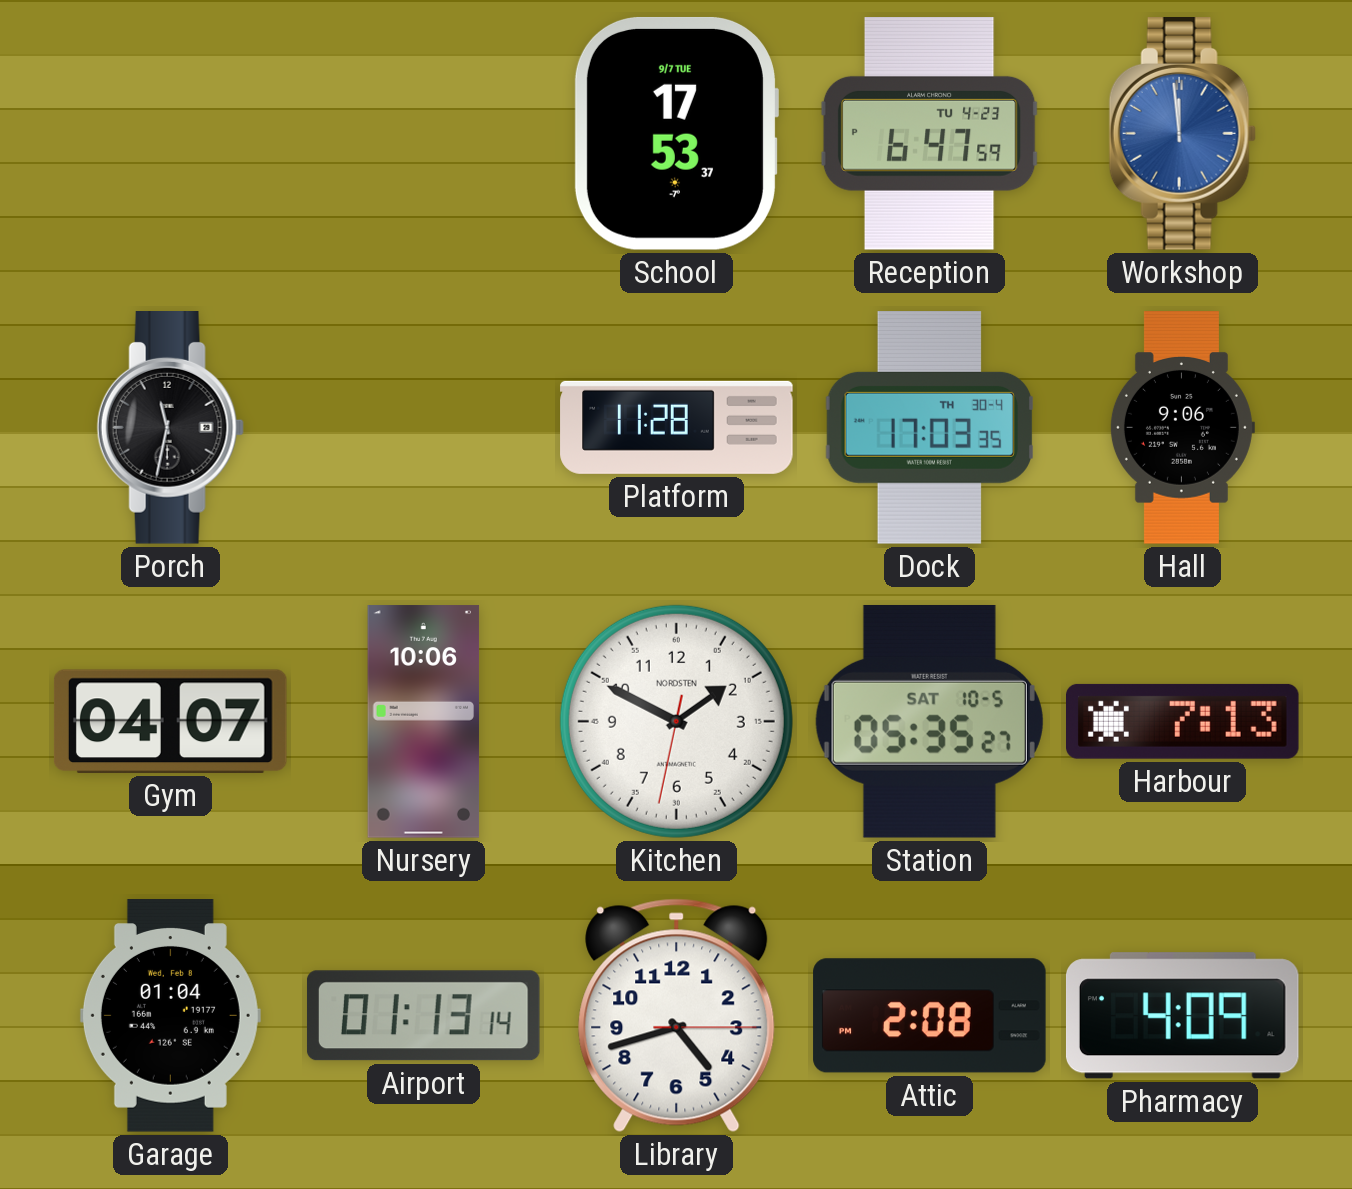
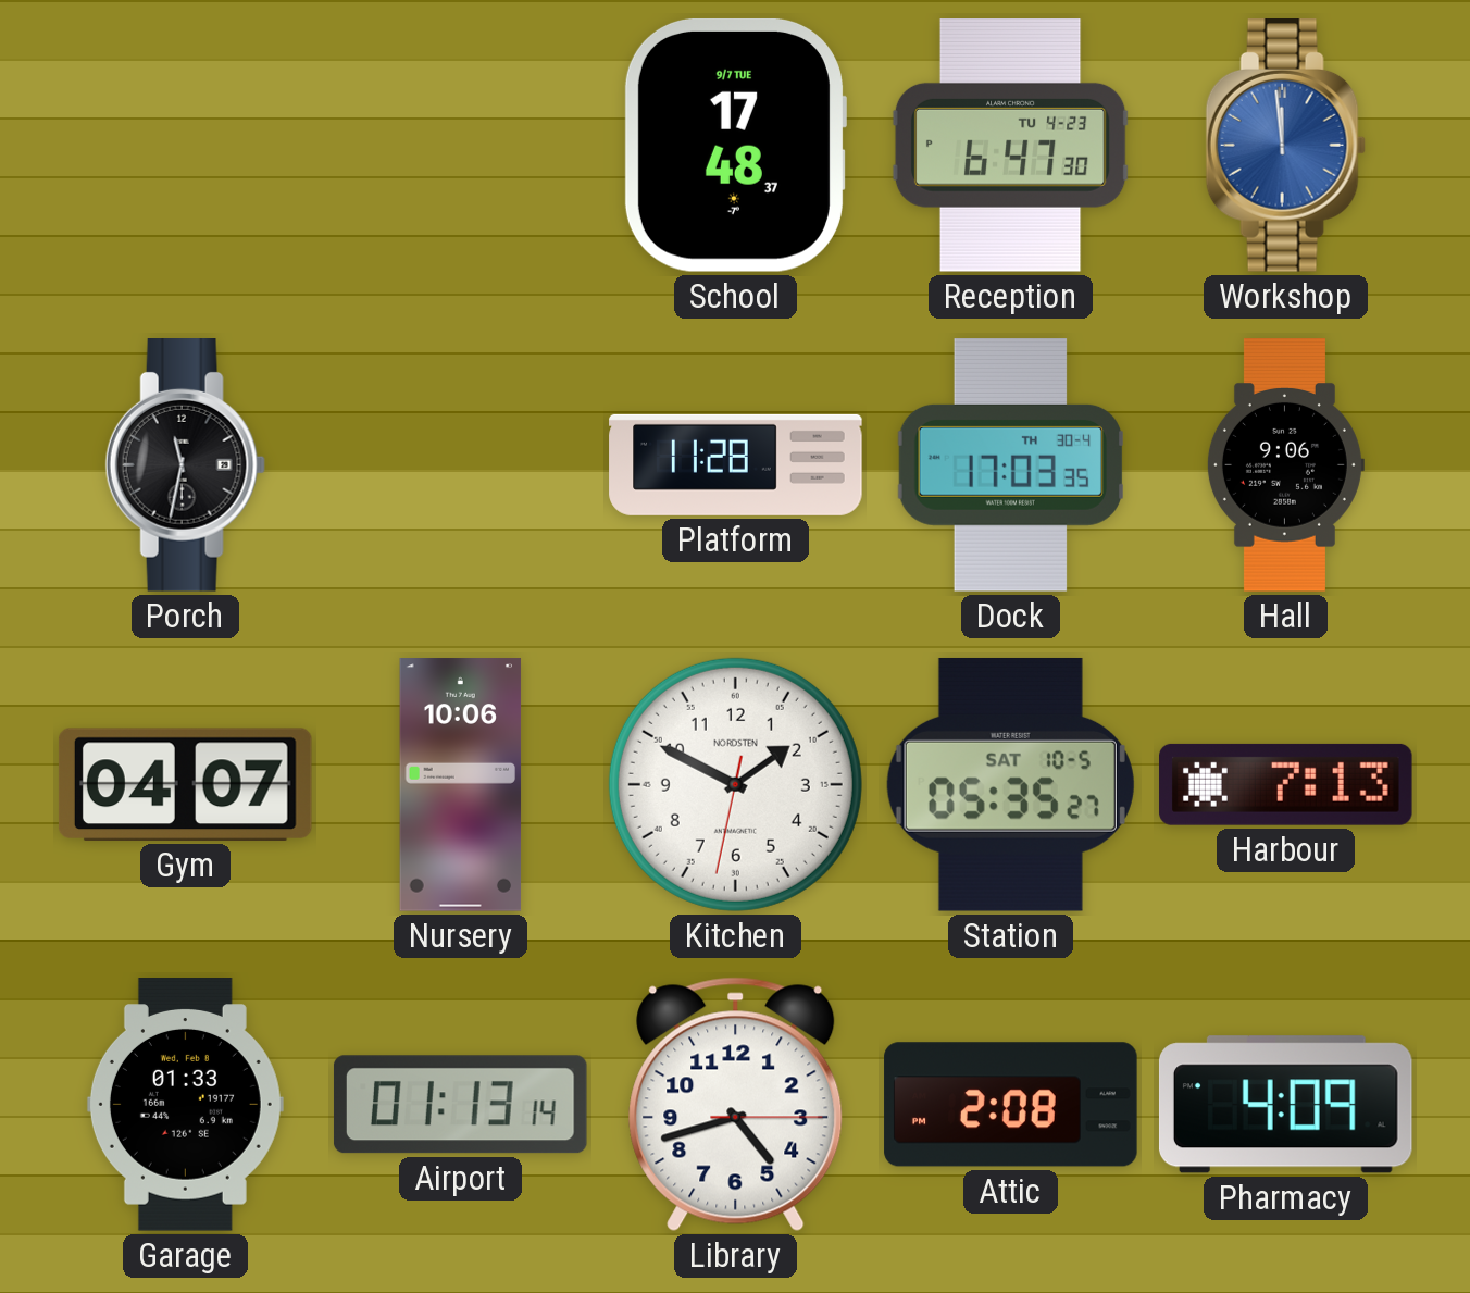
School: 17:53 -> 17:48 (735, 145)
Reception: 6:47:59 PM -> 6:47:30 PM (1010, 146)
Garage: 01:04 -> 01:33 (185, 1105)
